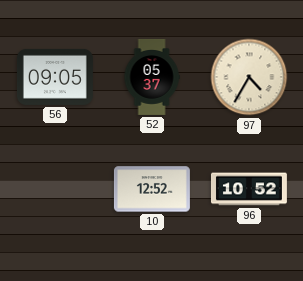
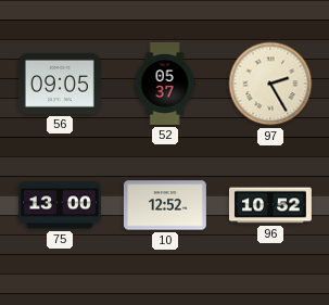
97: 4:35 -> 2:25 (270, 84)
75: none -> 13:00 (60, 205)
